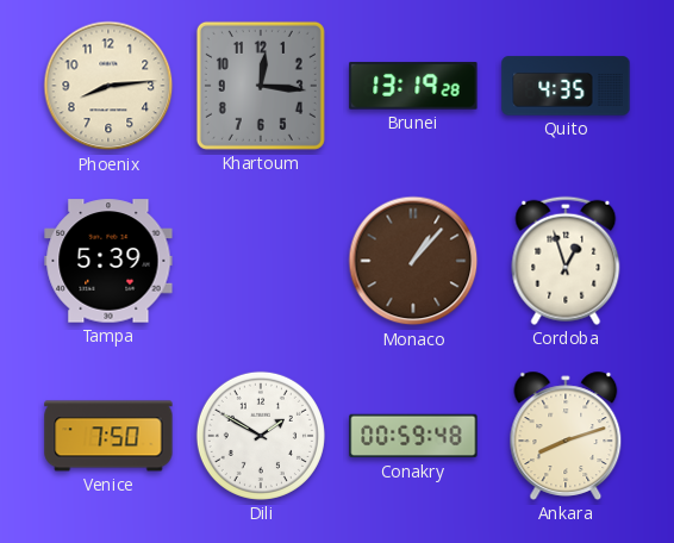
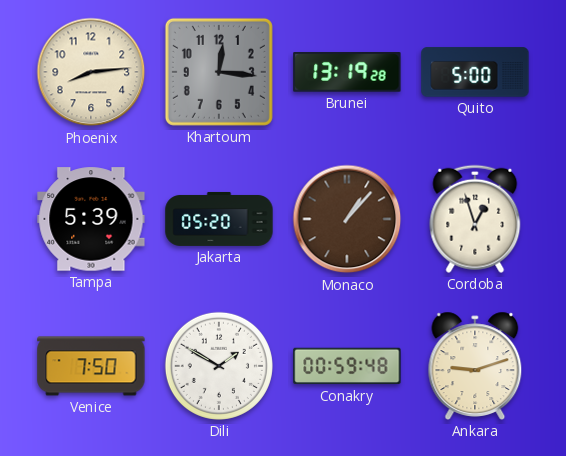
Quito: 4:35 -> 5:00 (475, 72)
Jakarta: none -> 05:20 (219, 219)
Ankara: 8:12 -> 9:12 (475, 366)
